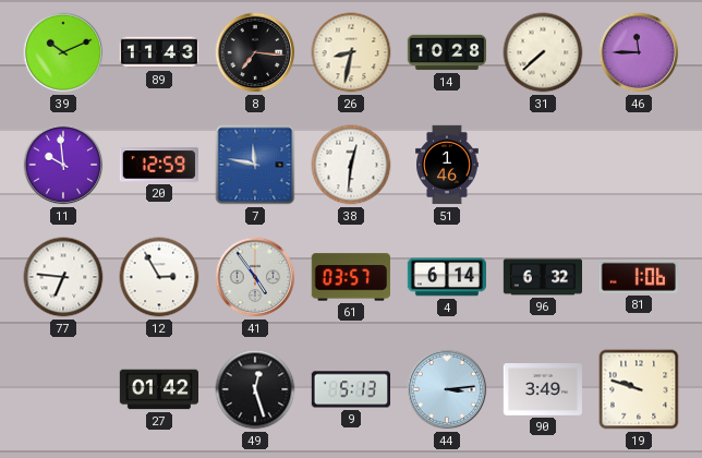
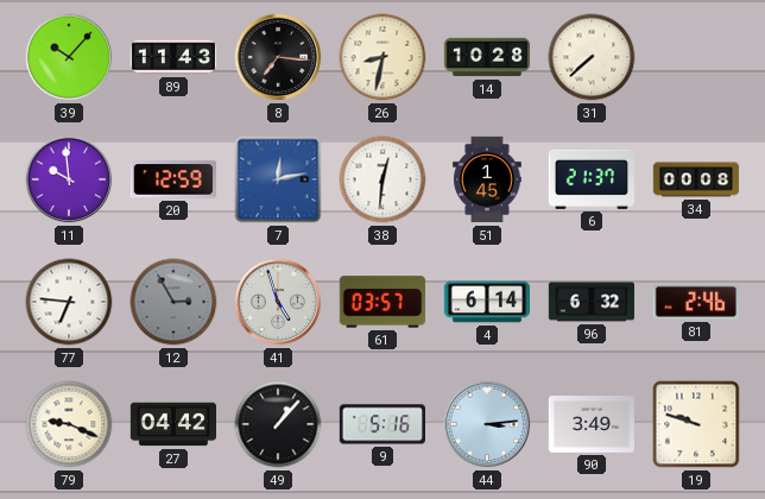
39: 10:11 -> 10:07 (69, 57)
46: 11:45 -> none (639, 52)
7: 11:47 -> 12:13 (278, 179)
51: 1:46 -> 1:45 (487, 179)
6: none -> 21:37 (590, 179)
34: none -> 00:08 (696, 179)
12 dial: white -> grey (173, 302)
41: 4:54 -> 4:57 (278, 302)
81: 1:06 -> 2:46 (696, 302)
79: none -> 9:19 (69, 424)
27: 01:42 -> 04:42 (172, 424)
49: 12:27 -> 1:07 (278, 424)
9: 5:13 -> 5:16 (381, 424)
